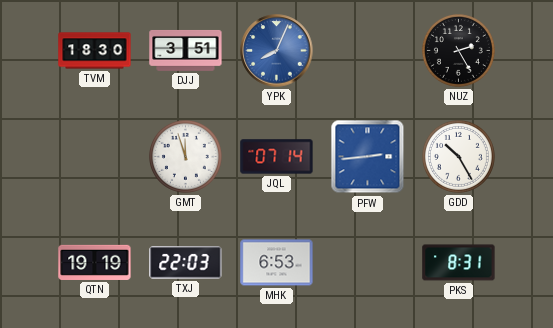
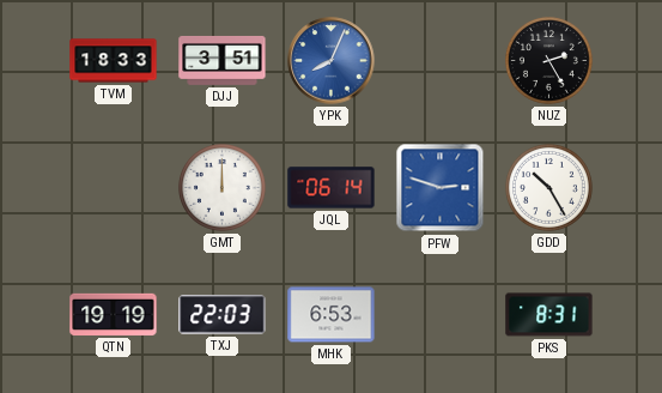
TVM: 18:30 -> 18:33 (114, 61)
GMT: 11:57 -> 12:00 (221, 187)
JQL: 07:14 -> 06:14 (332, 188)
PFW: 2:44 -> 2:48 (441, 188)
